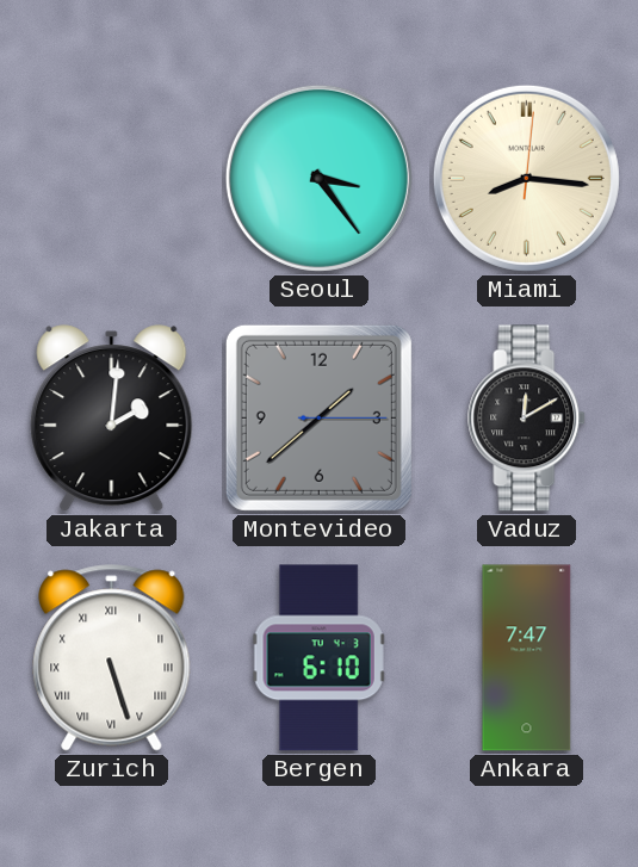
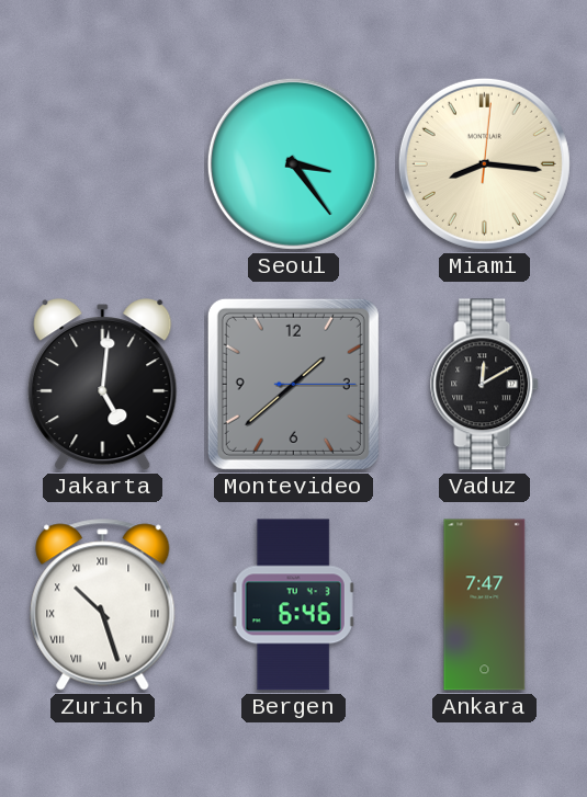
Jakarta: 2:01 -> 5:01 (103, 385)
Zurich: 5:27 -> 10:27 (103, 605)
Bergen: 6:10 -> 6:46 (294, 605)
